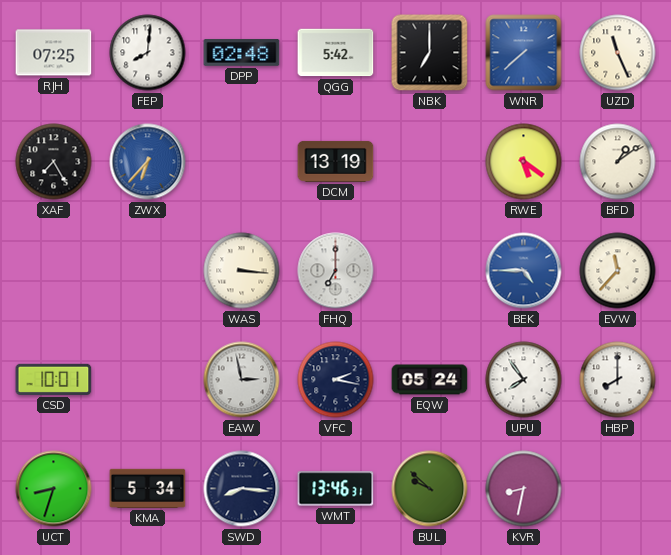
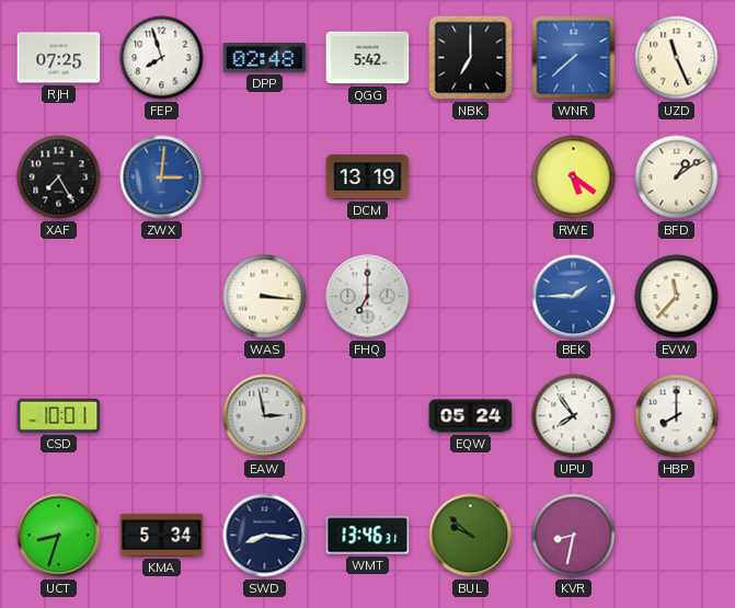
FEP: 8:01 -> 7:57 (162, 58)
ZWX: 6:37 -> 3:01 (162, 177)
BEK: 4:45 -> 1:45 (574, 297)
VFC: 2:17 -> none (336, 380)
